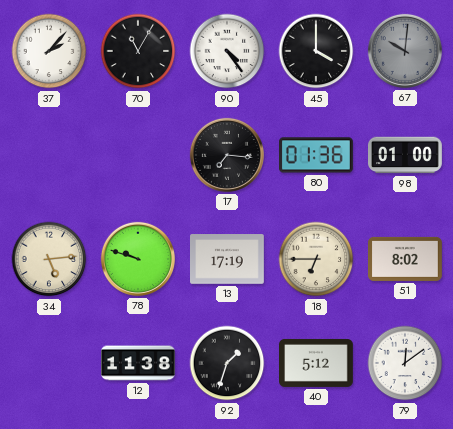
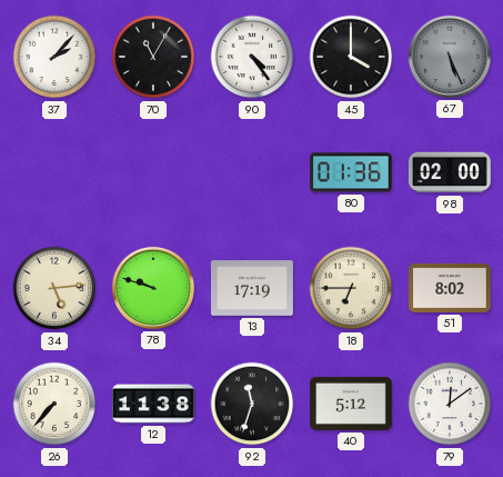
67: 10:01 -> 5:26 (450, 57)
17: 7:16 -> none (227, 155)
98: 01:00 -> 02:00 (451, 172)
26: none -> 7:37 (54, 404)
92: 1:33 -> 11:33 (252, 404)
